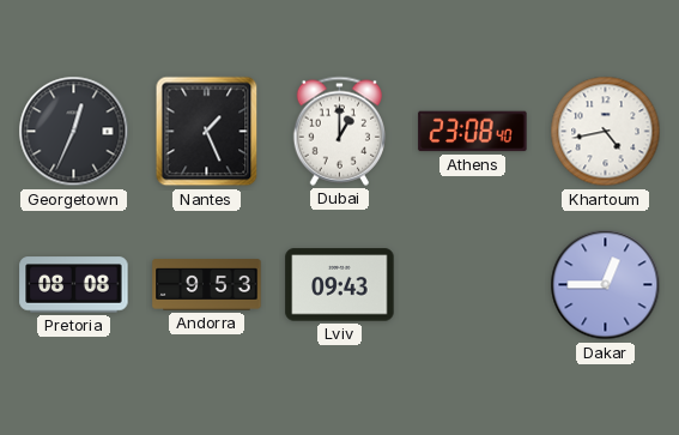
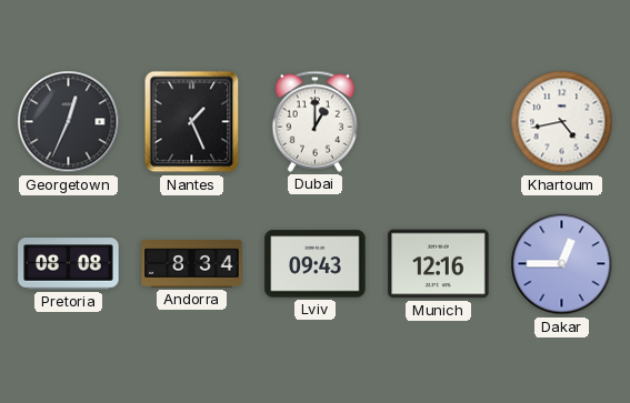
Athens: 23:08 -> none (473, 132)
Andorra: 9:53 -> 8:34 (192, 264)
Munich: none -> 12:16 (439, 264)
